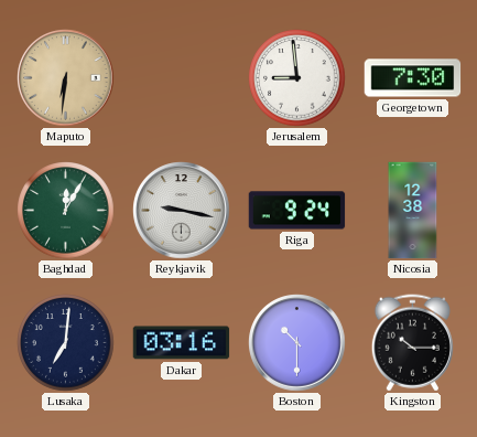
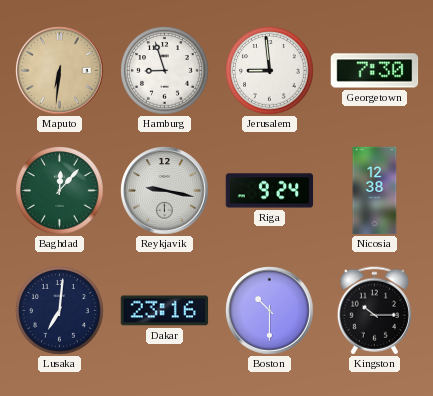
Hamburg: none -> 8:57 (165, 71)
Baghdad: 12:05 -> 12:07 (60, 191)
Dakar: 03:16 -> 23:16 (165, 311)
